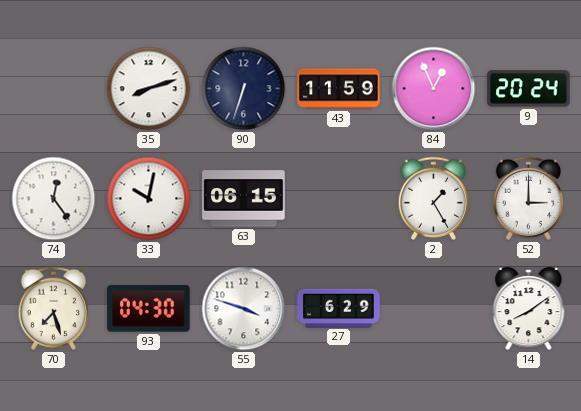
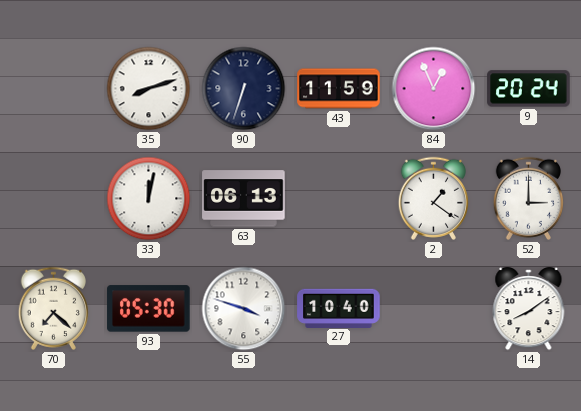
74: 12:24 -> none (54, 199)
33: 10:02 -> 12:02 (149, 199)
63: 06:15 -> 06:13 (244, 199)
2: 1:25 -> 1:21 (433, 198)
70: 7:27 -> 7:22 (53, 308)
93: 04:30 -> 05:30 (149, 309)
27: 6:29 -> 10:40 (339, 308)
